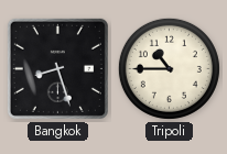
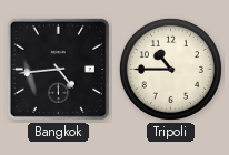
Bangkok: 8:27 -> 4:44 (58, 69)
